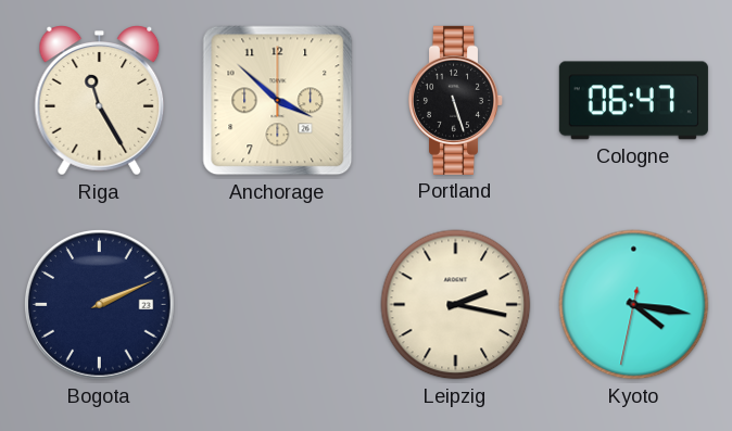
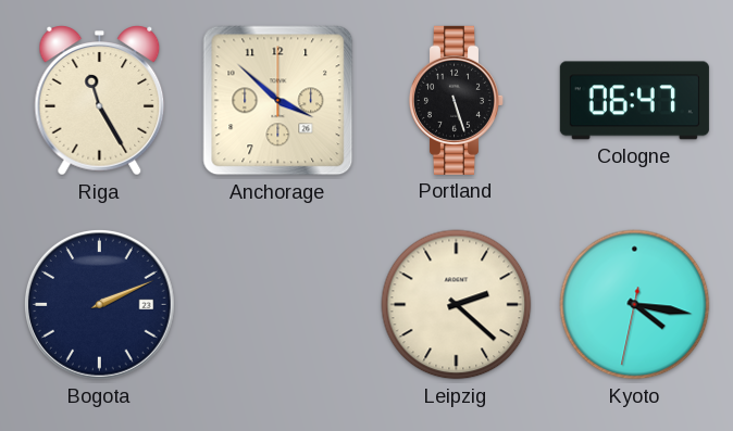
Leipzig: 2:17 -> 2:22 (457, 305)
